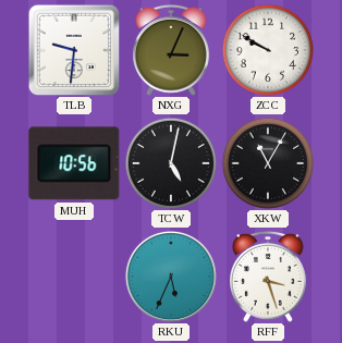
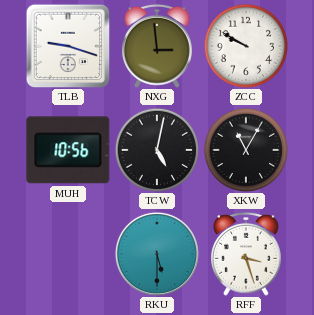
TLB: 9:31 -> 9:18 (68, 46)
NXG: 3:04 -> 2:59 (158, 46)
RKU: 5:34 -> 5:30 (157, 254)
